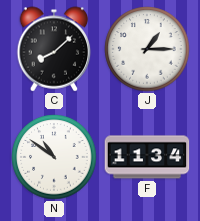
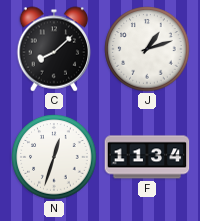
J: 1:15 -> 1:12 (147, 49)
N: 10:51 -> 12:33 (54, 157)
